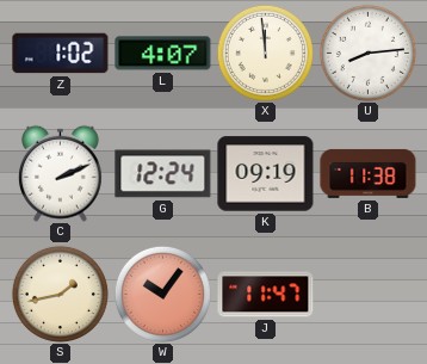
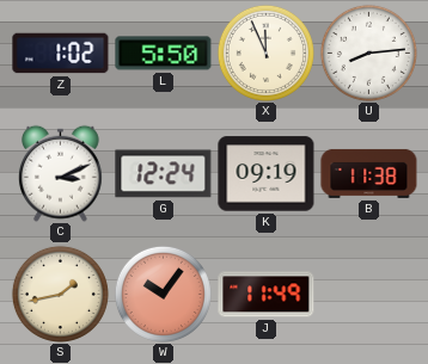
L: 4:07 -> 5:50 (164, 54)
X: 11:59 -> 11:56 (265, 53)
C: 2:11 -> 3:11 (60, 173)
J: 11:47 -> 11:49 (267, 295)
